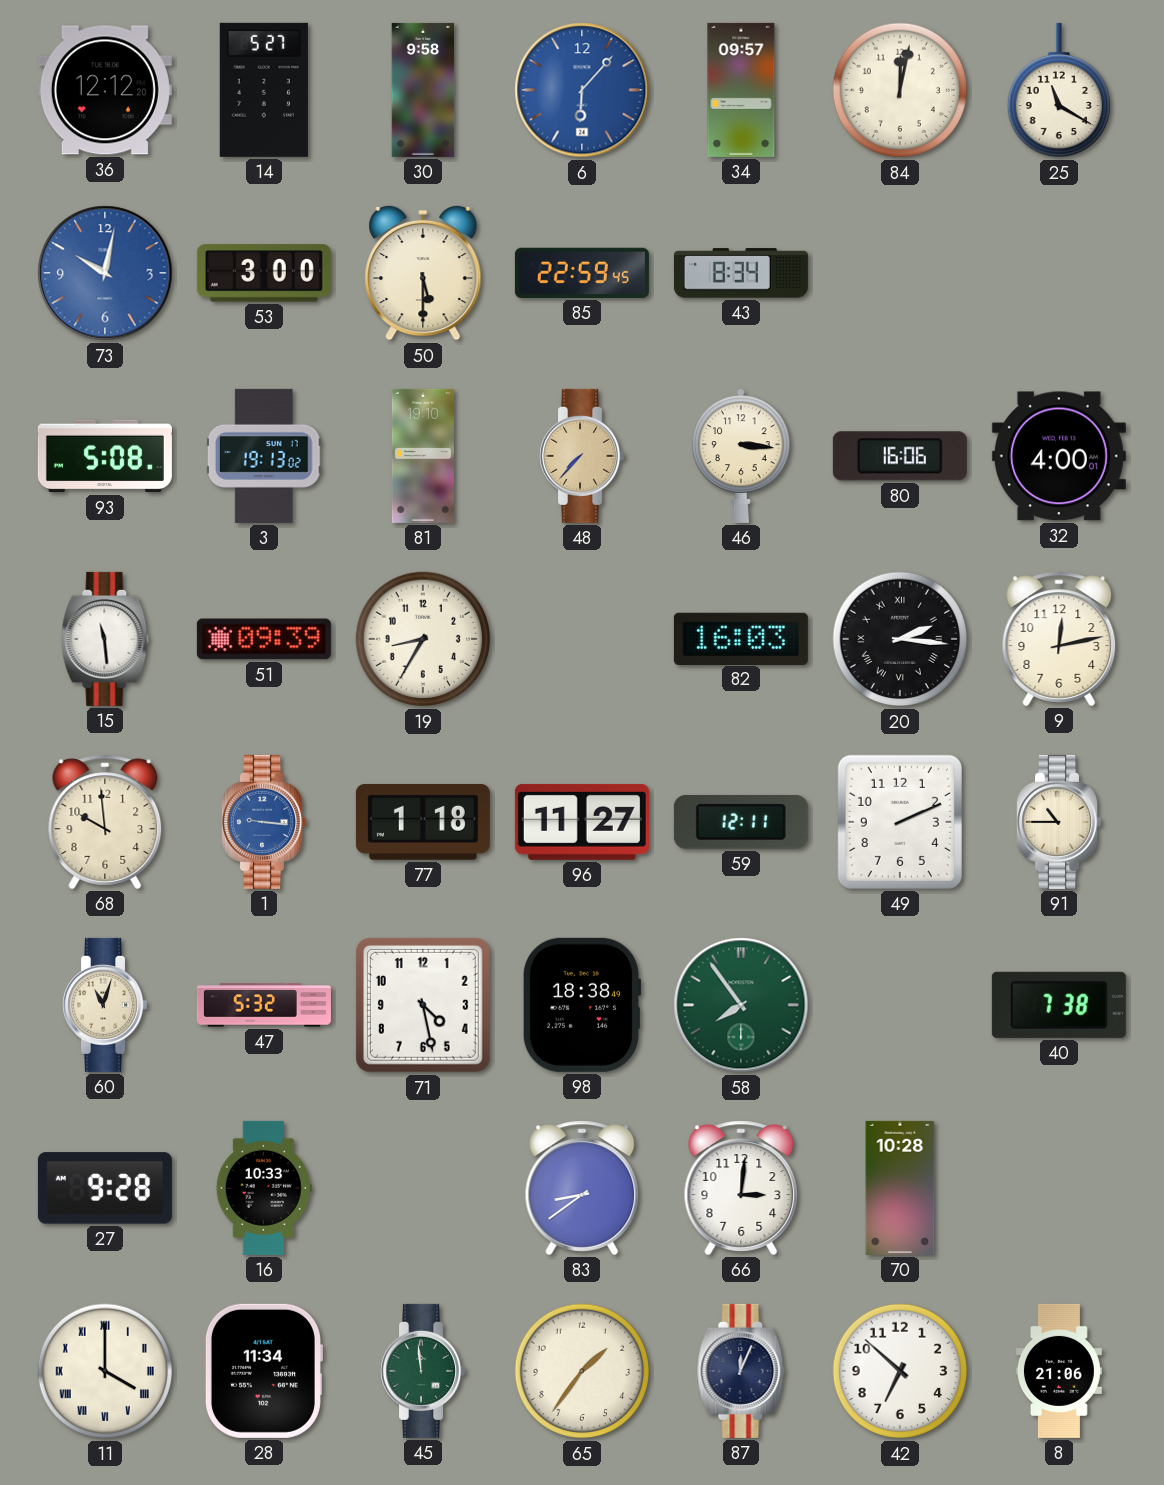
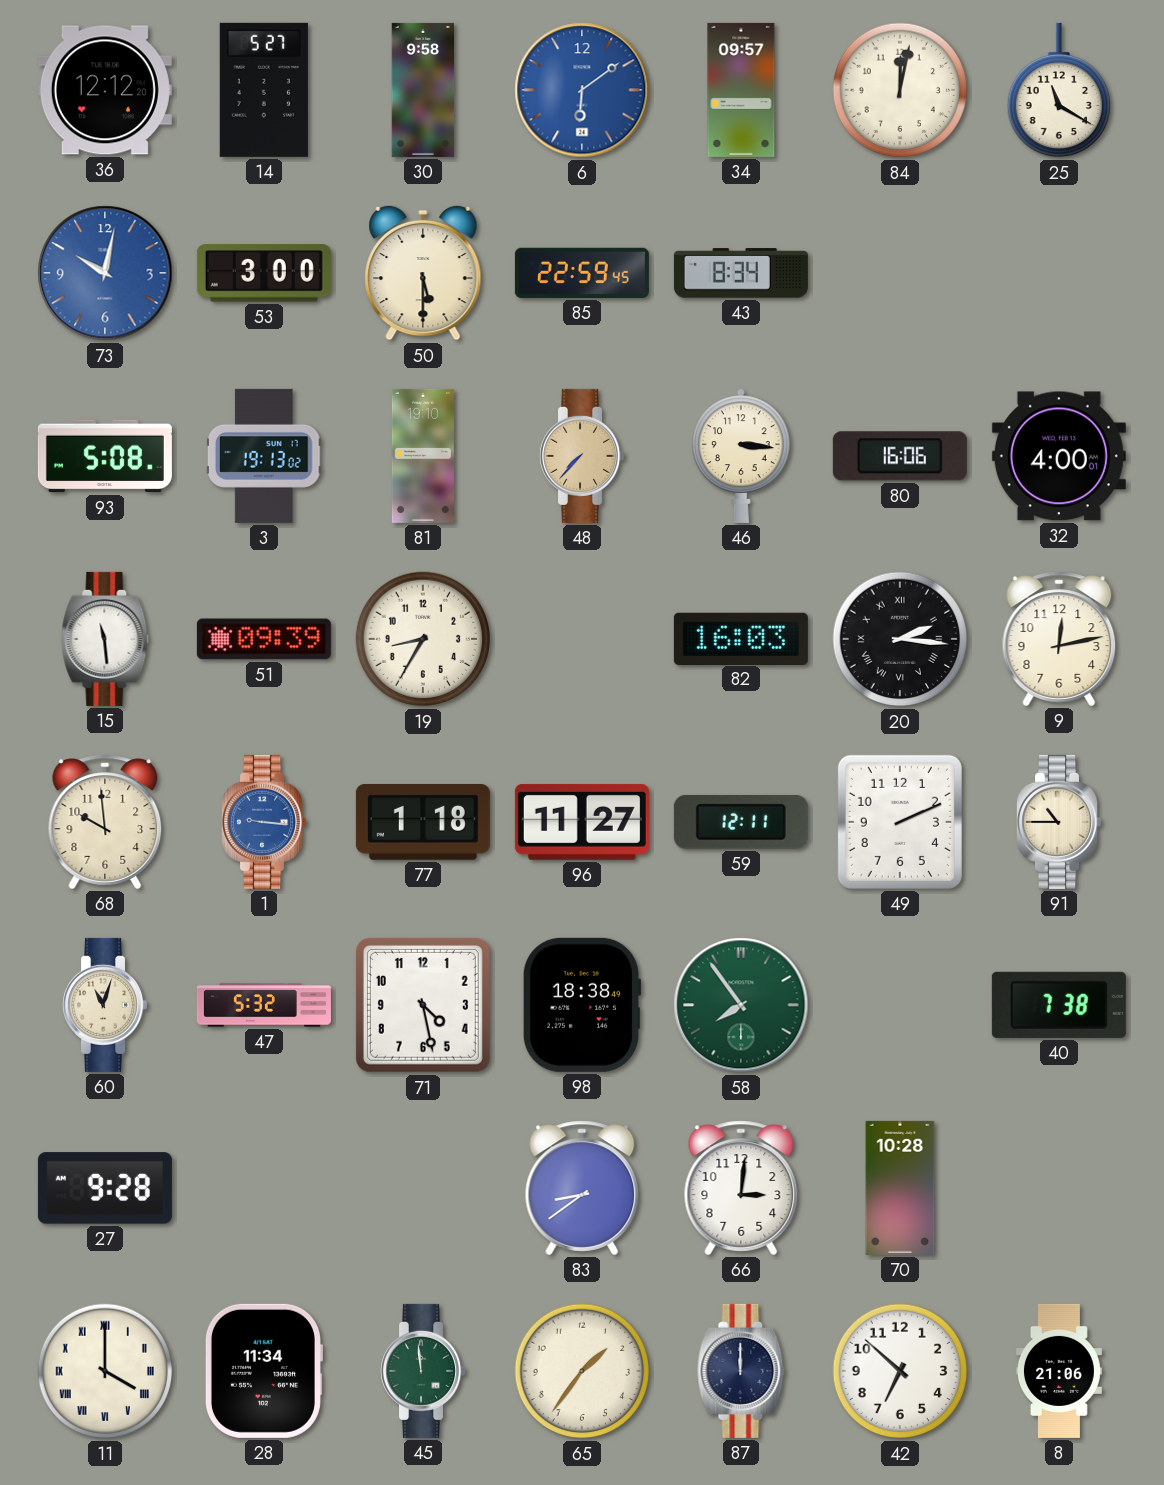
6: 6:07 -> 6:09 (582, 90)
16: 10:33 -> none (264, 1188)
87: 12:04 -> 12:00 (741, 1371)
